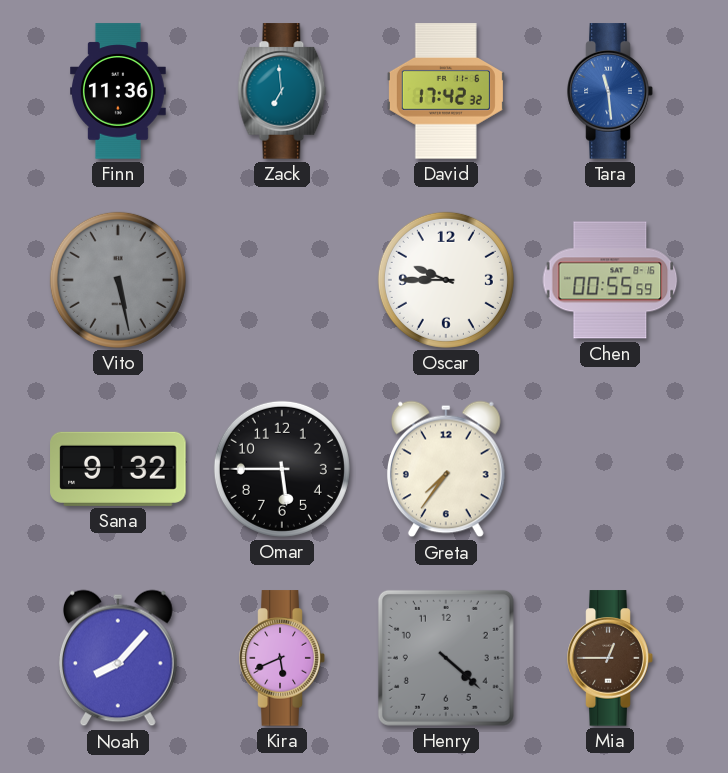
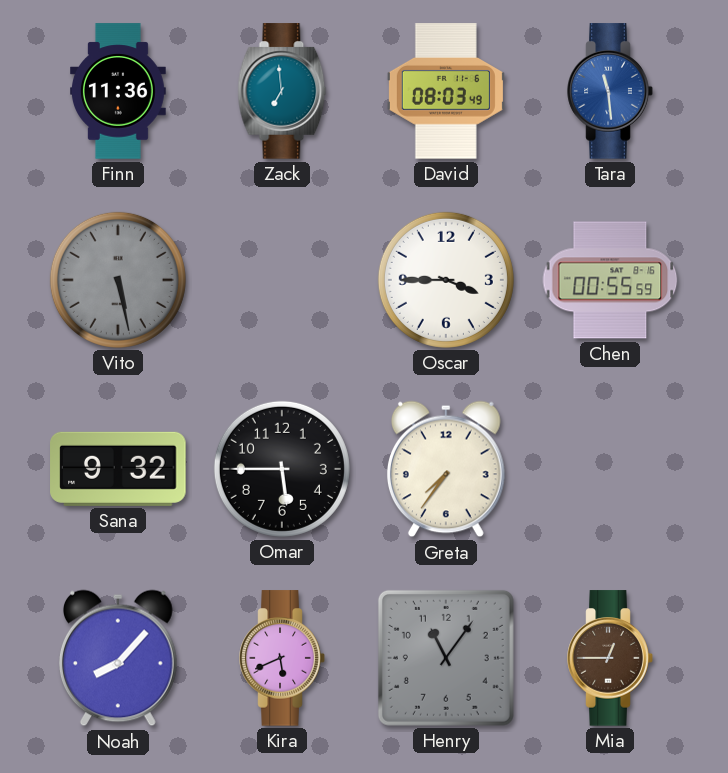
David: 17:42 -> 08:03 (446, 91)
Oscar: 9:45 -> 3:45 (446, 280)
Henry: 4:22 -> 11:06 (446, 658)
